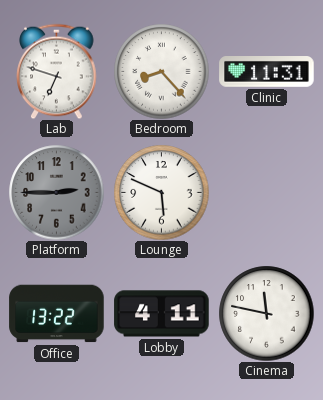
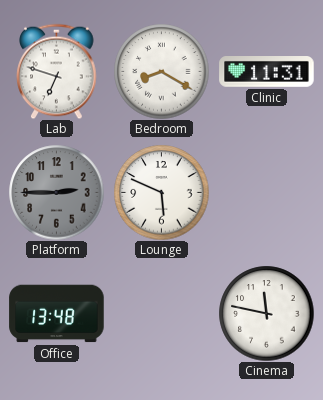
Bedroom: 8:23 -> 8:20 (161, 71)
Office: 13:22 -> 13:48 (57, 314)
Lobby: 4:11 -> none (162, 314)
